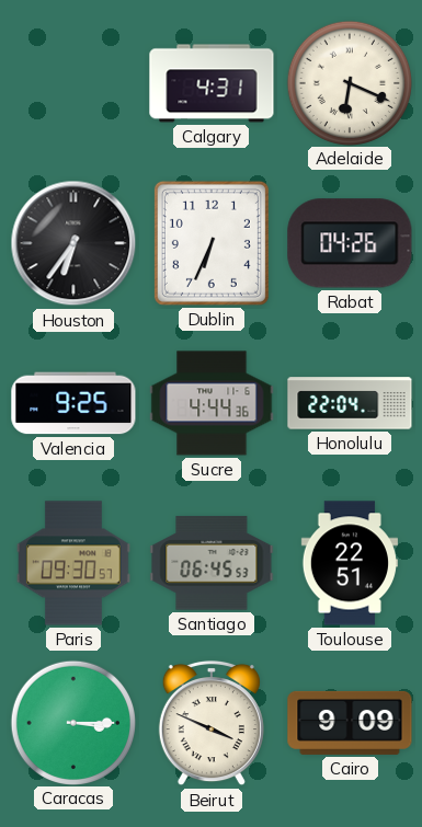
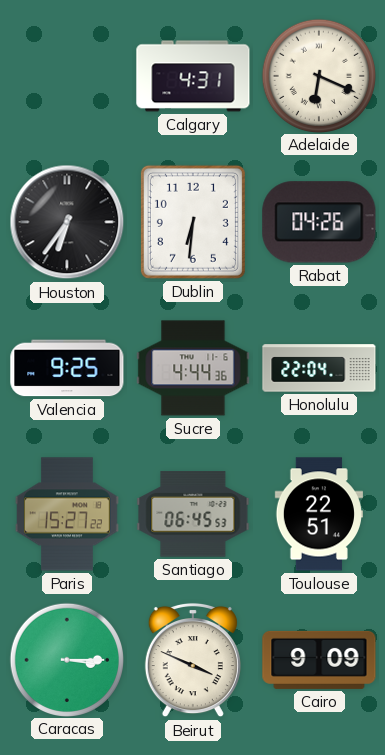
Dublin: 6:34 -> 6:31 (193, 222)
Paris: 09:30 -> 15:27 (68, 514)
